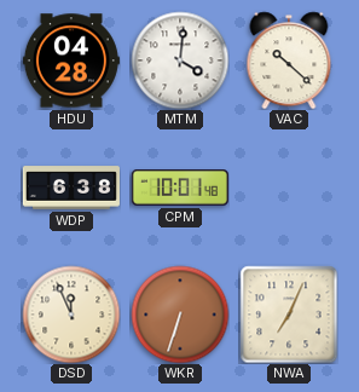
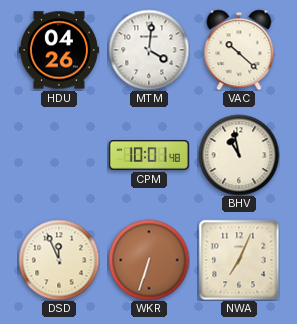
HDU: 04:28 -> 04:26 (59, 50)
WDP: 6:38 -> none (71, 188)
BHV: none -> 10:58 (239, 155)
